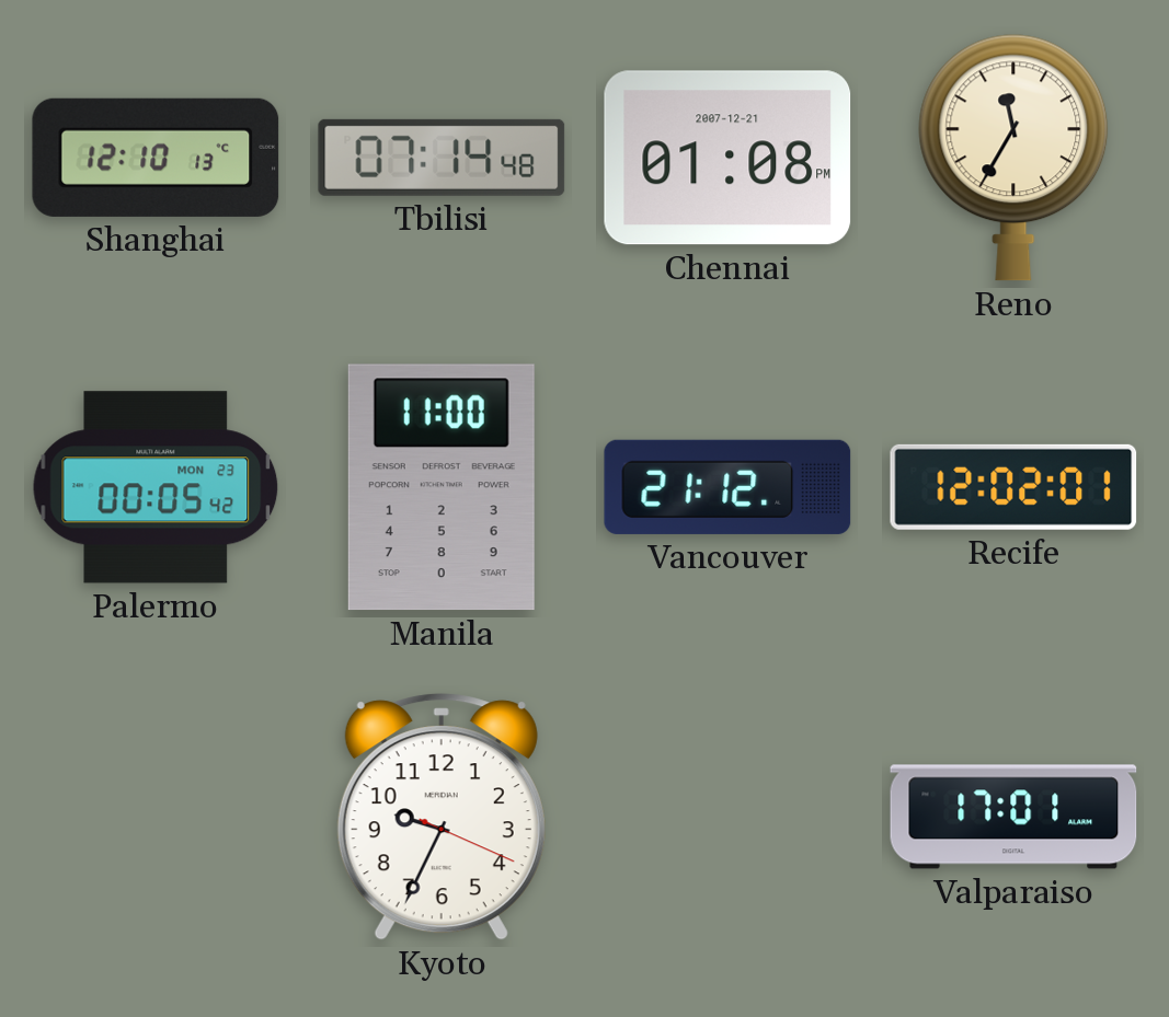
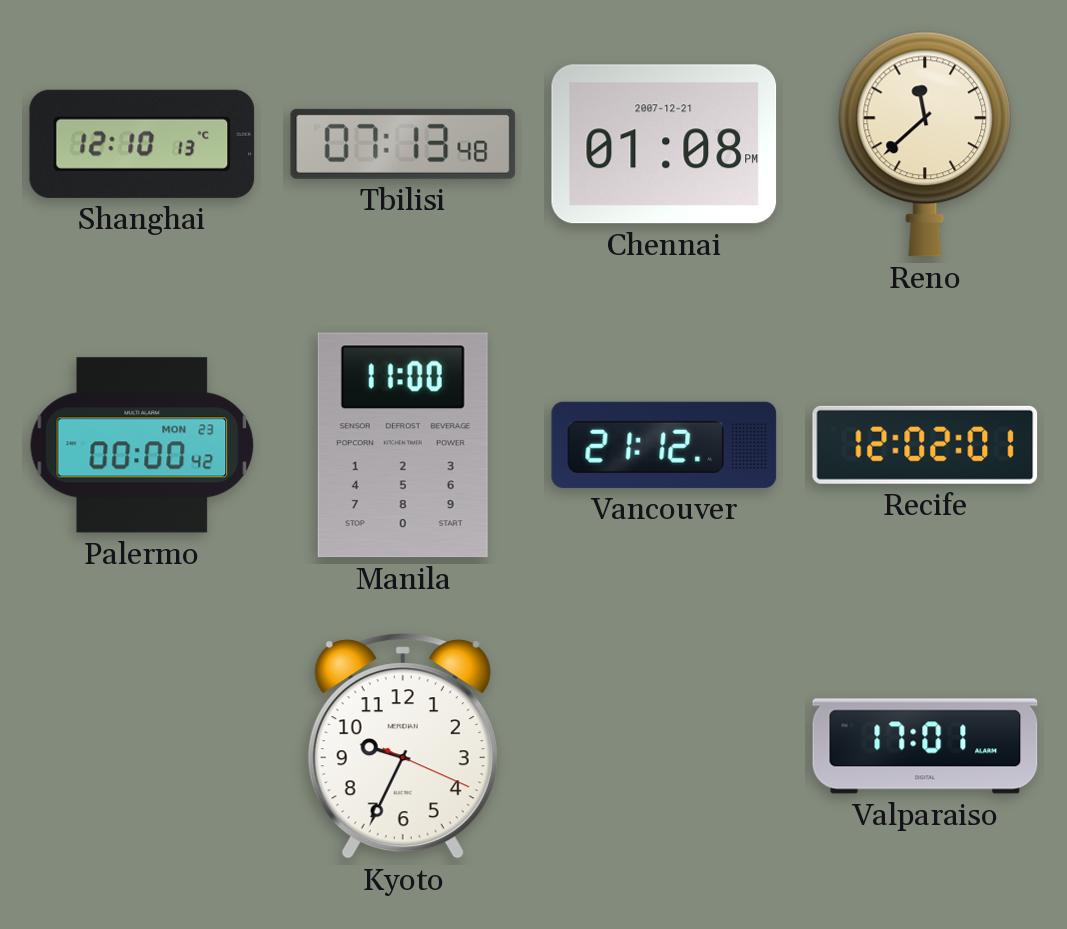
Tbilisi: 07:14 -> 07:13 (403, 144)
Reno: 11:35 -> 11:38 (925, 144)
Palermo: 00:05 -> 00:00 (142, 445)
